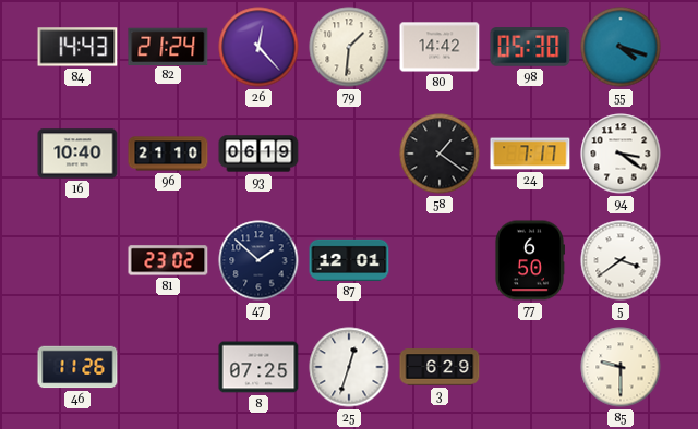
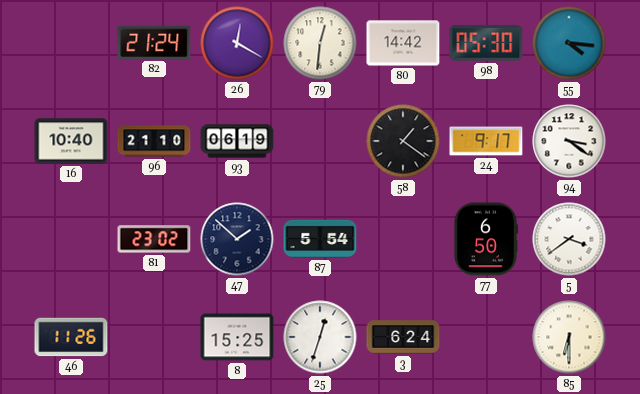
84: 14:43 -> none (77, 47)
26: 12:23 -> 12:20 (237, 43)
79: 1:31 -> 12:31 (320, 43)
55: 4:18 -> 4:16 (569, 43)
24: 7:17 -> 9:17 (486, 141)
87: 12:01 -> 5:54 (320, 239)
8: 07:25 -> 15:25 (237, 337)
3: 6:29 -> 6:24 (403, 337)
85: 9:30 -> 6:30 (569, 337)
